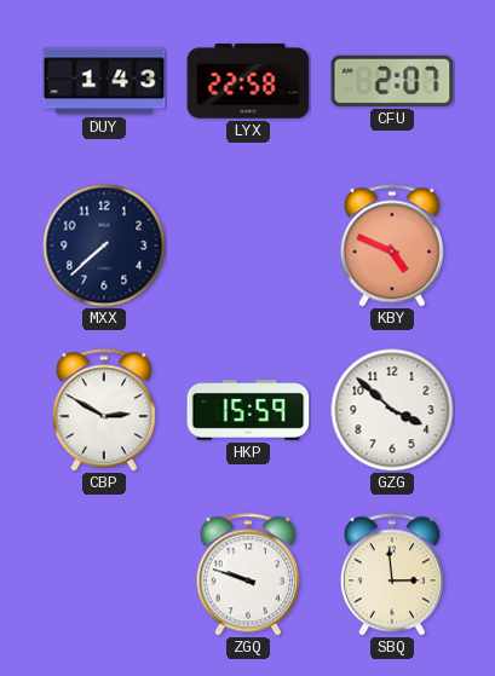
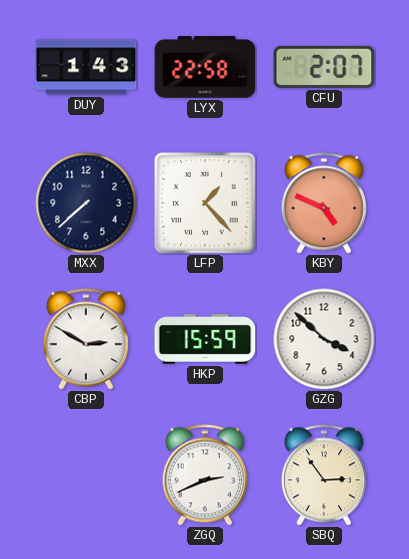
LFP: none -> 1:23 (205, 203)
ZGQ: 9:48 -> 2:41 (205, 475)
SBQ: 2:59 -> 2:54 (324, 475)
